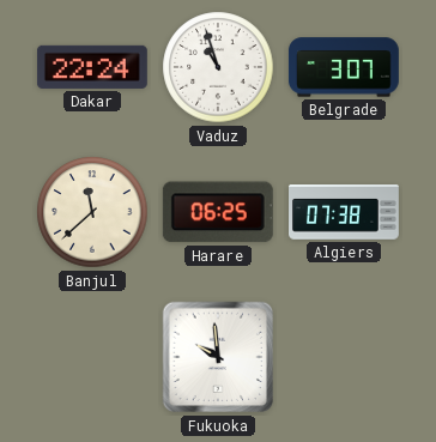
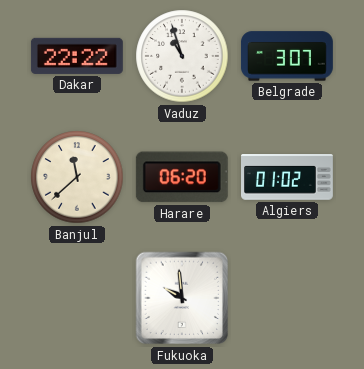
Dakar: 22:24 -> 22:22 (77, 56)
Harare: 06:25 -> 06:20 (182, 177)
Algiers: 07:38 -> 01:02 (288, 177)
